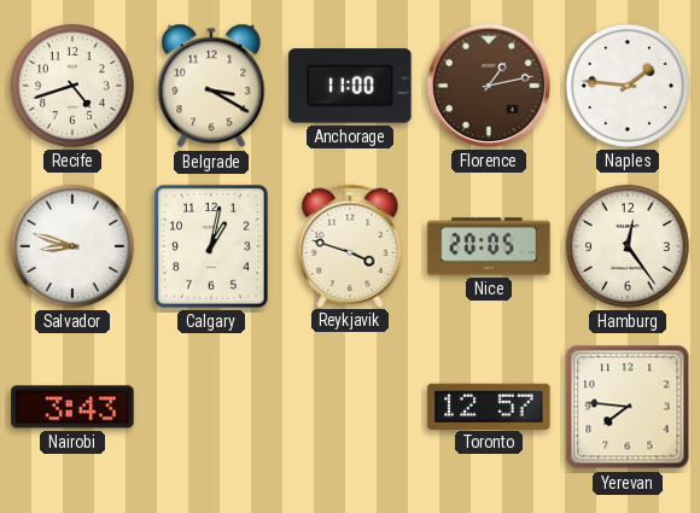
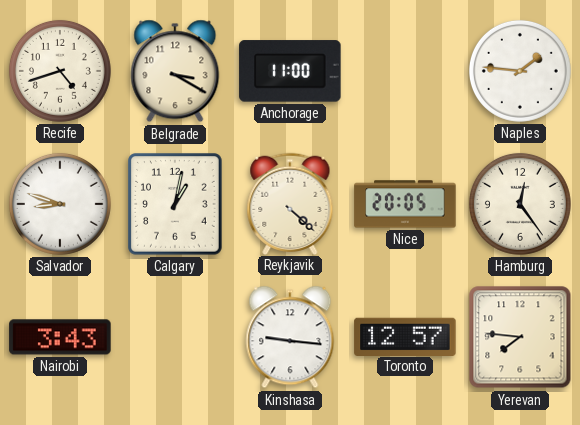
Florence: 1:13 -> none (489, 86)
Reykjavik: 3:48 -> 4:22 (290, 203)
Kinshasa: none -> 9:16 (290, 337)
